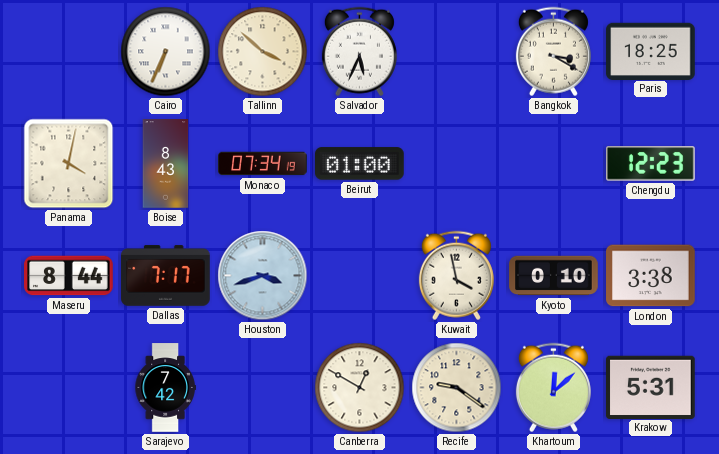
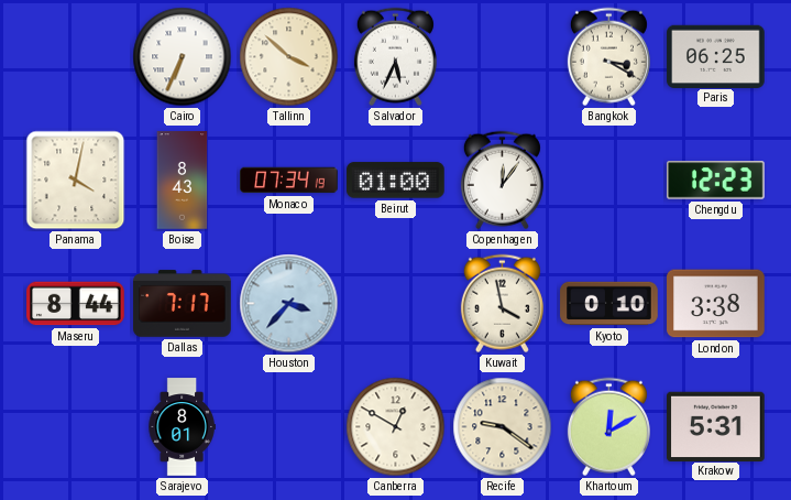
Paris: 18:25 -> 06:25 (716, 56)
Copenhagen: none -> 12:06 (502, 181)
Houston: 3:42 -> 3:37 (289, 304)
Sarajevo: 7:42 -> 8:01 (182, 427)
Khartoum: 12:08 -> 12:10 (608, 427)
